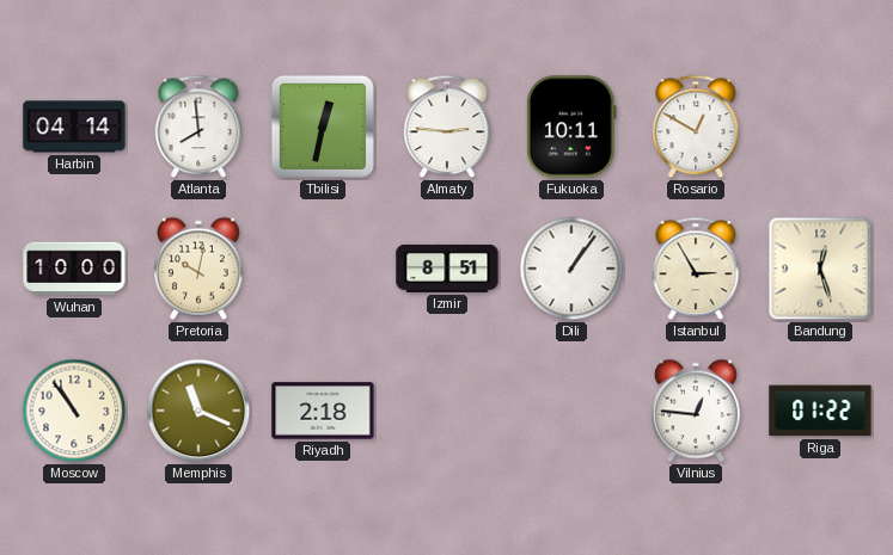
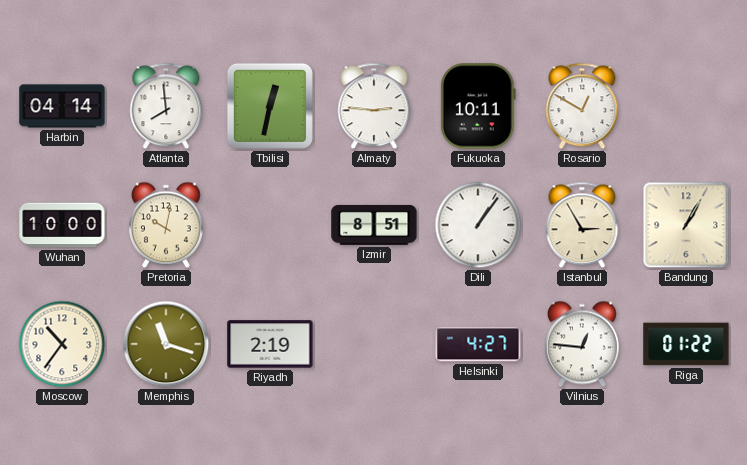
Bandung: 12:27 -> 1:05 (686, 225)
Moscow: 10:54 -> 10:36 (62, 344)
Memphis: 11:19 -> 11:18 (166, 344)
Riyadh: 2:18 -> 2:19 (270, 344)
Helsinki: none -> 4:27 (478, 344)
